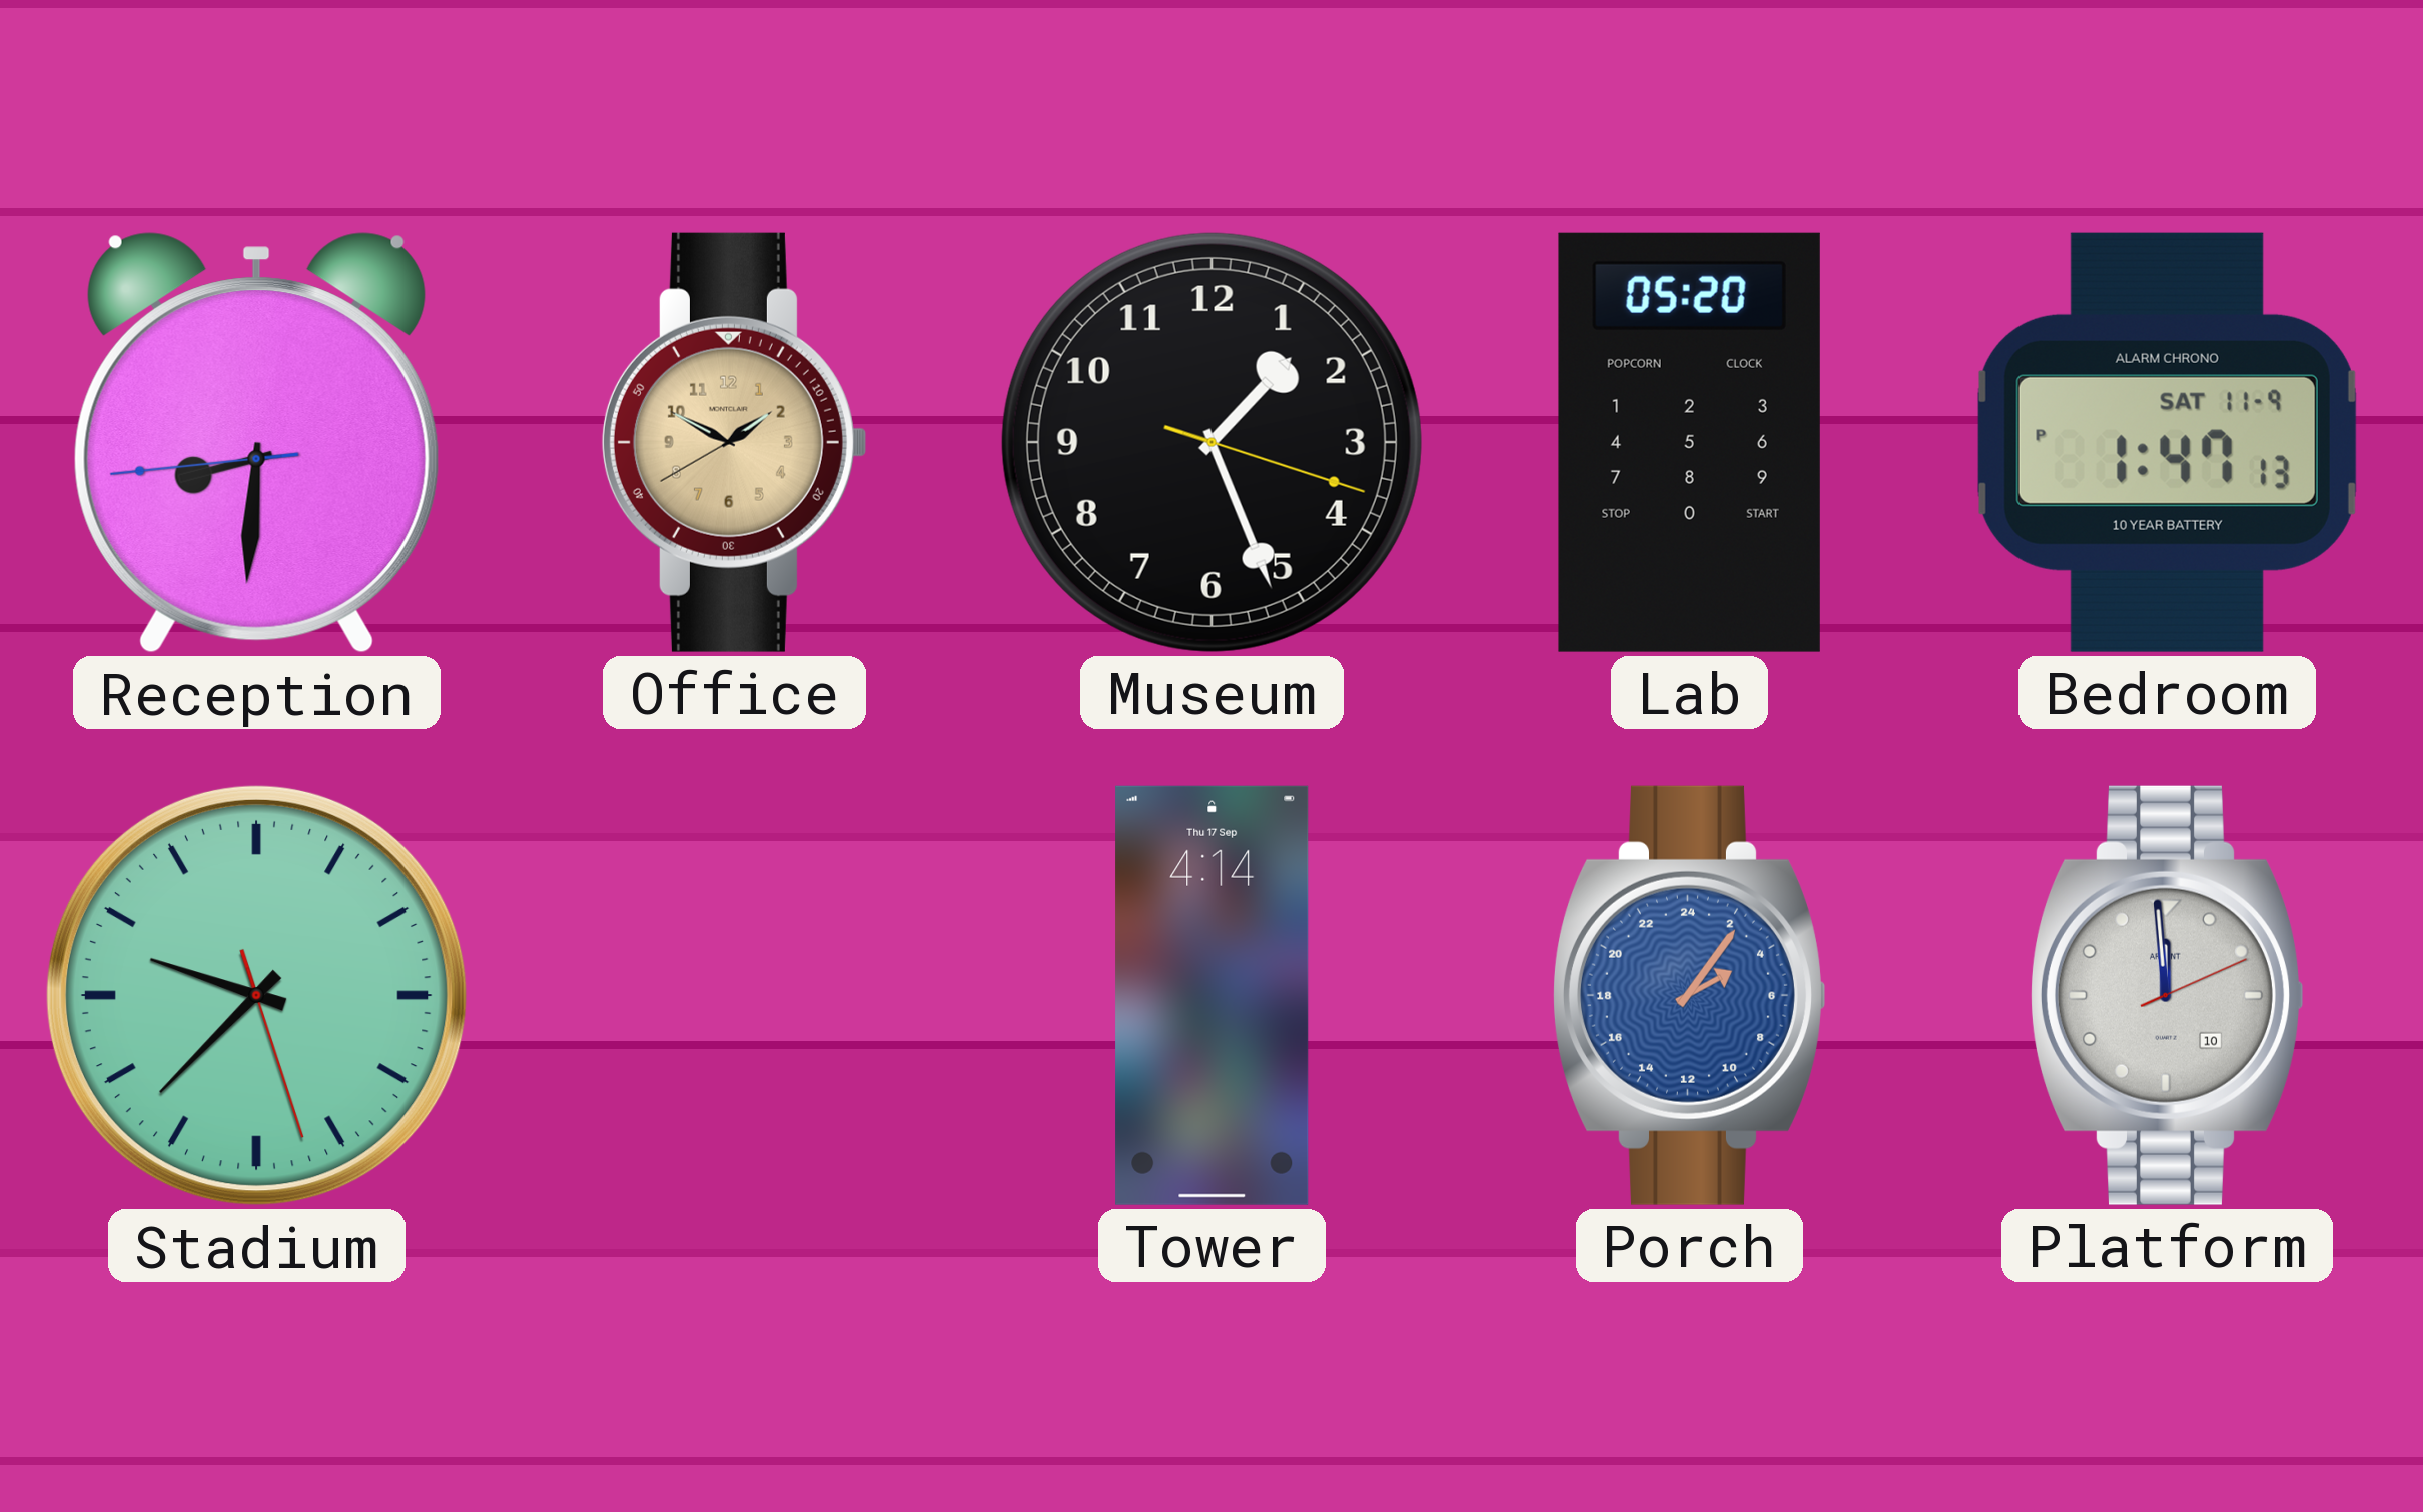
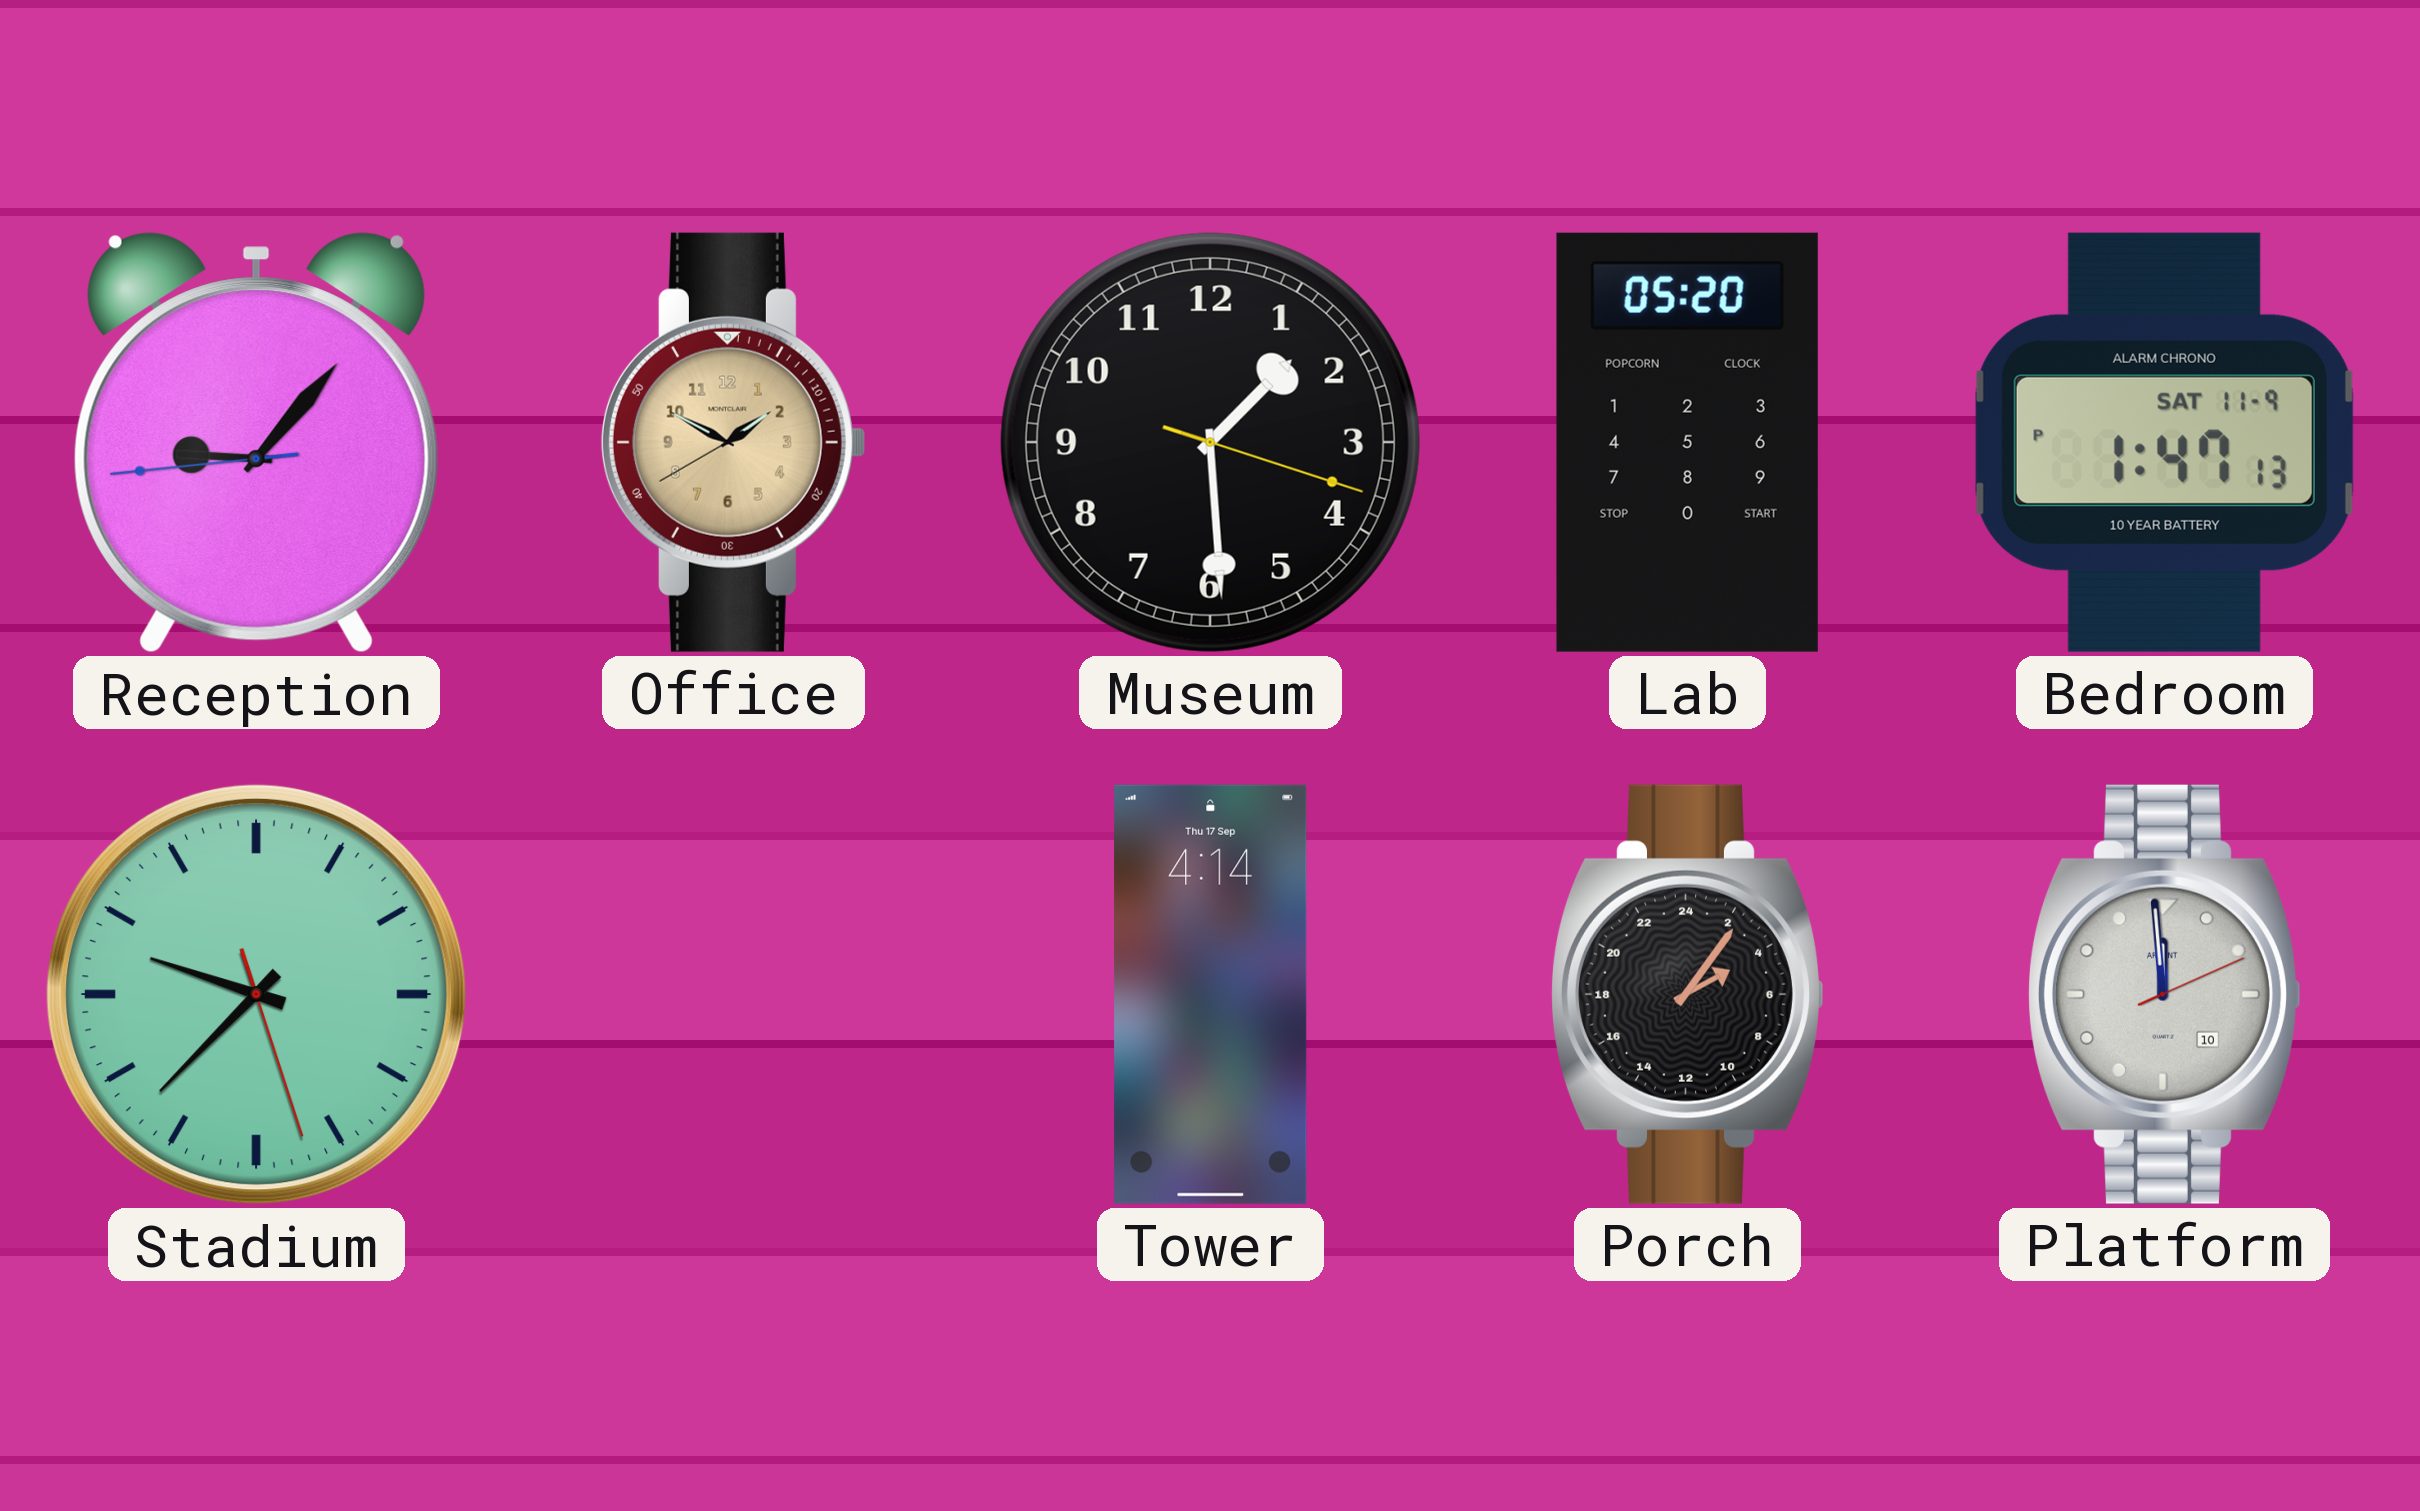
Reception: 8:30 -> 9:06 (256, 443)
Museum: 1:26 -> 1:29 (1210, 442)
Porch dial: blue -> black (1687, 994)
